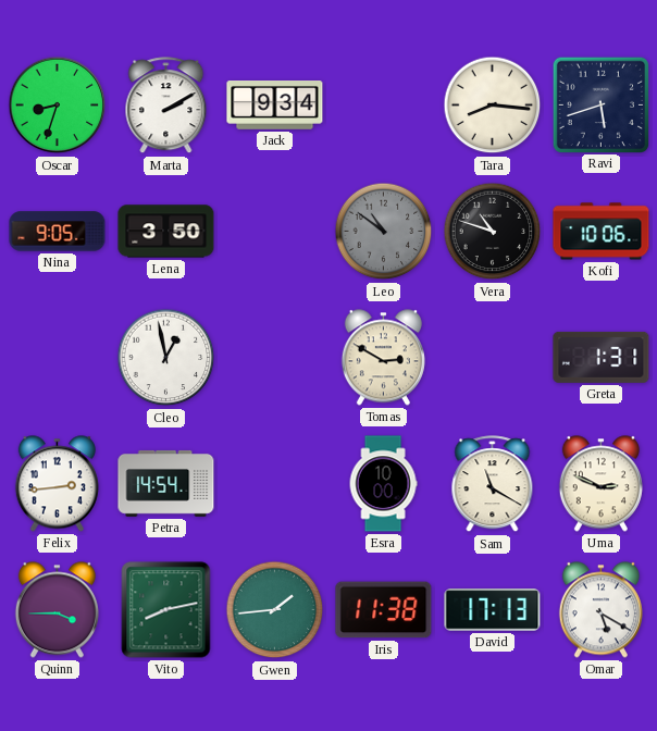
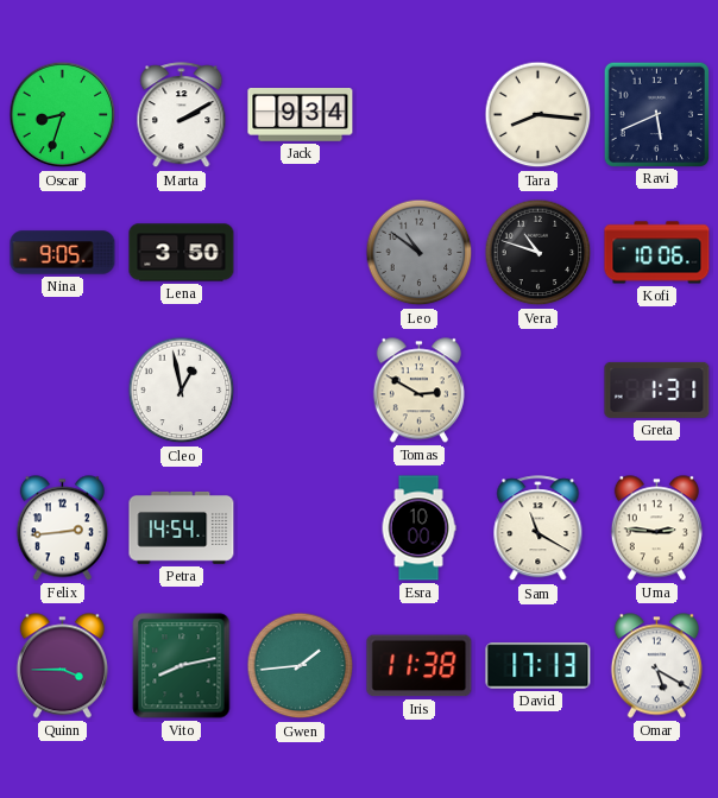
Ravi: 5:42 -> 5:41 (656, 114)
Uma: 2:49 -> 2:46 (656, 528)
